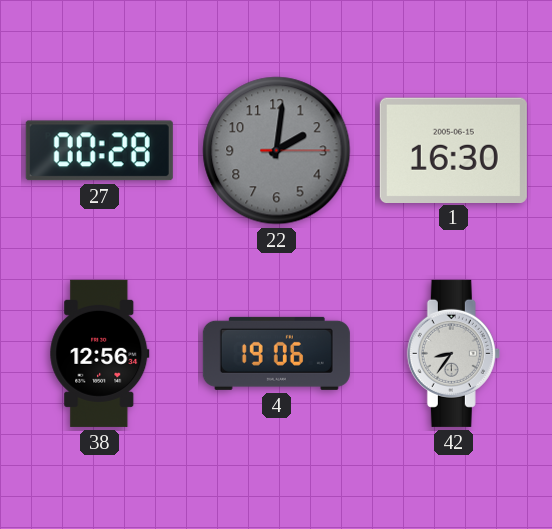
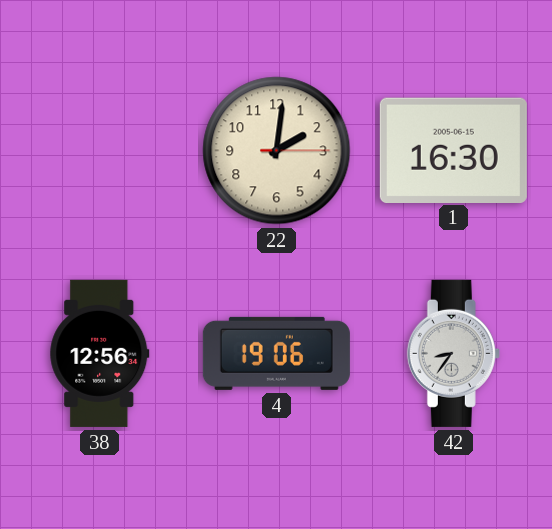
27: 00:28 -> none (99, 151)
22 dial: grey -> cream (277, 151)
